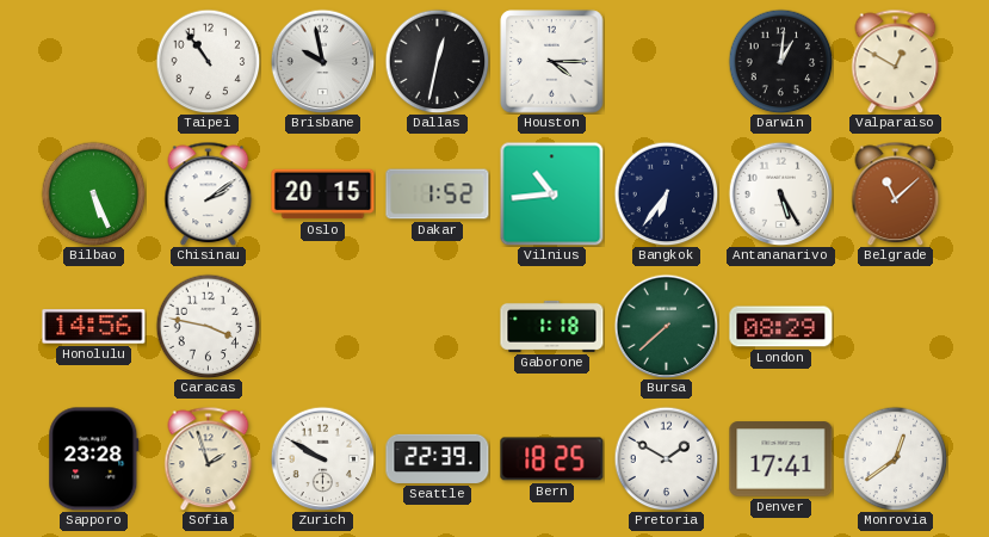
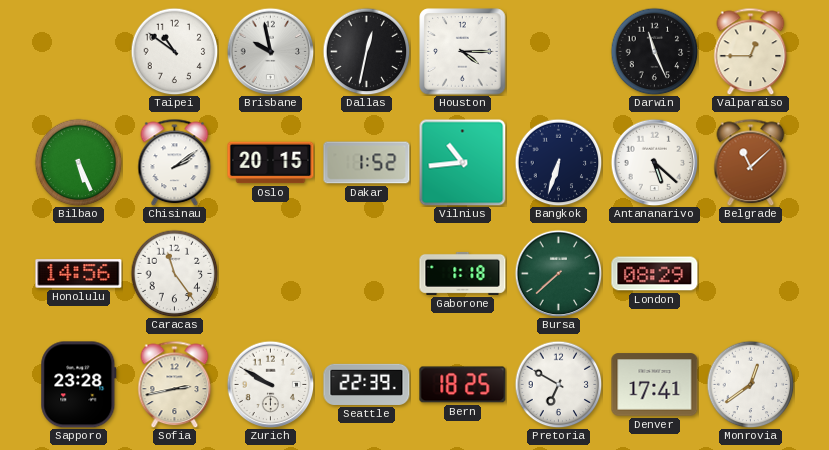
Taipei: 10:54 -> 10:51 (174, 51)
Darwin: 1:01 -> 11:26 (654, 51)
Valparaiso: 12:50 -> 12:45 (751, 51)
Bangkok: 6:36 -> 6:33 (558, 162)
Antananarivo: 5:25 -> 5:22 (654, 162)
Caracas: 3:47 -> 11:24 (174, 273)
Sofia: 1:57 -> 2:43 (175, 384)
Pretoria: 1:50 -> 6:50 (558, 384)
